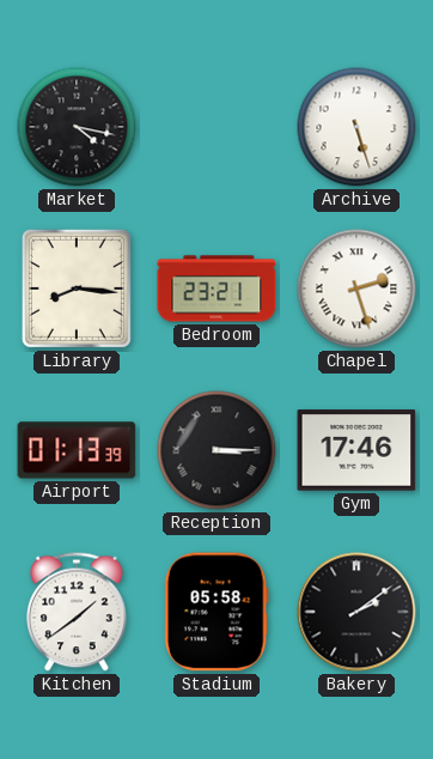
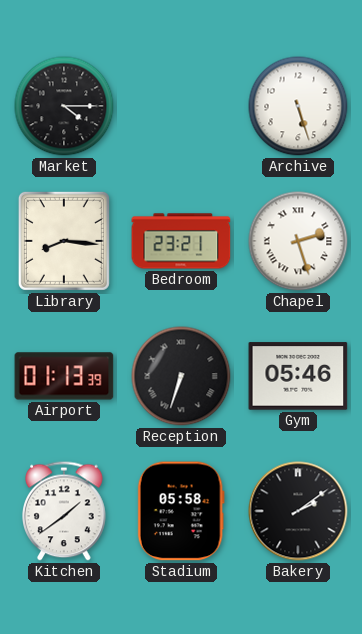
Market: 4:17 -> 4:15 (64, 106)
Reception: 3:15 -> 6:33 (181, 376)
Gym: 17:46 -> 05:46 (298, 376)
